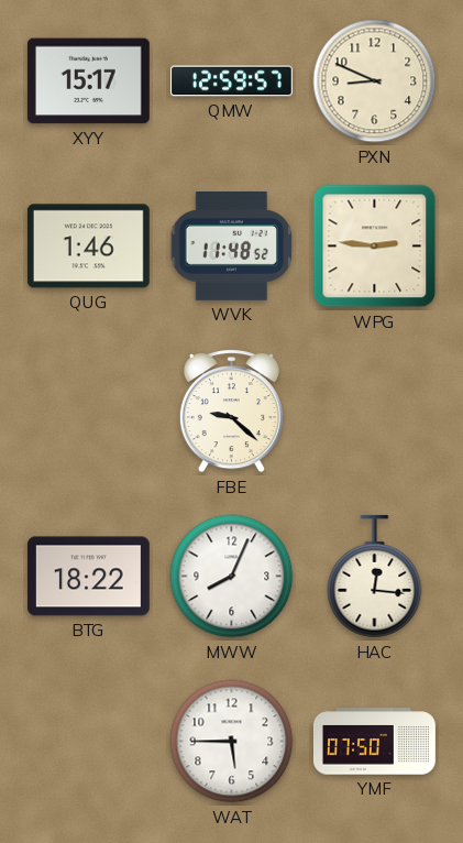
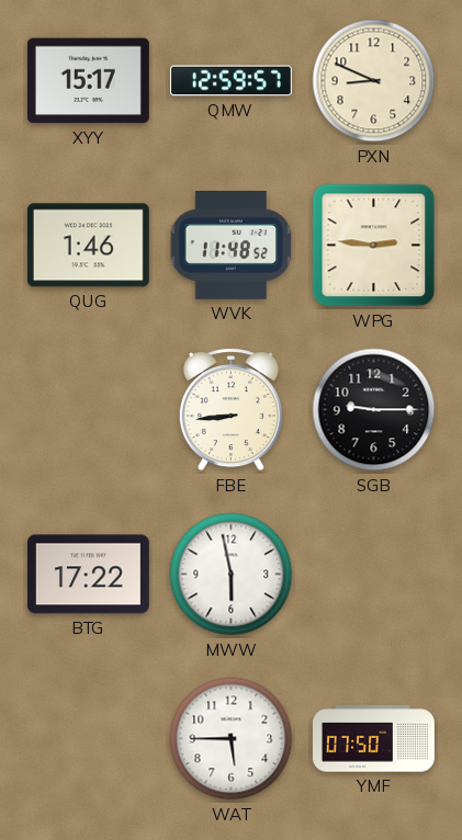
FBE: 9:22 -> 8:44 (230, 410)
SGB: none -> 9:15 (374, 410)
BTG: 18:22 -> 17:22 (88, 575)
MWW: 8:04 -> 5:58 (232, 575)
HAC: 12:16 -> none (375, 577)
